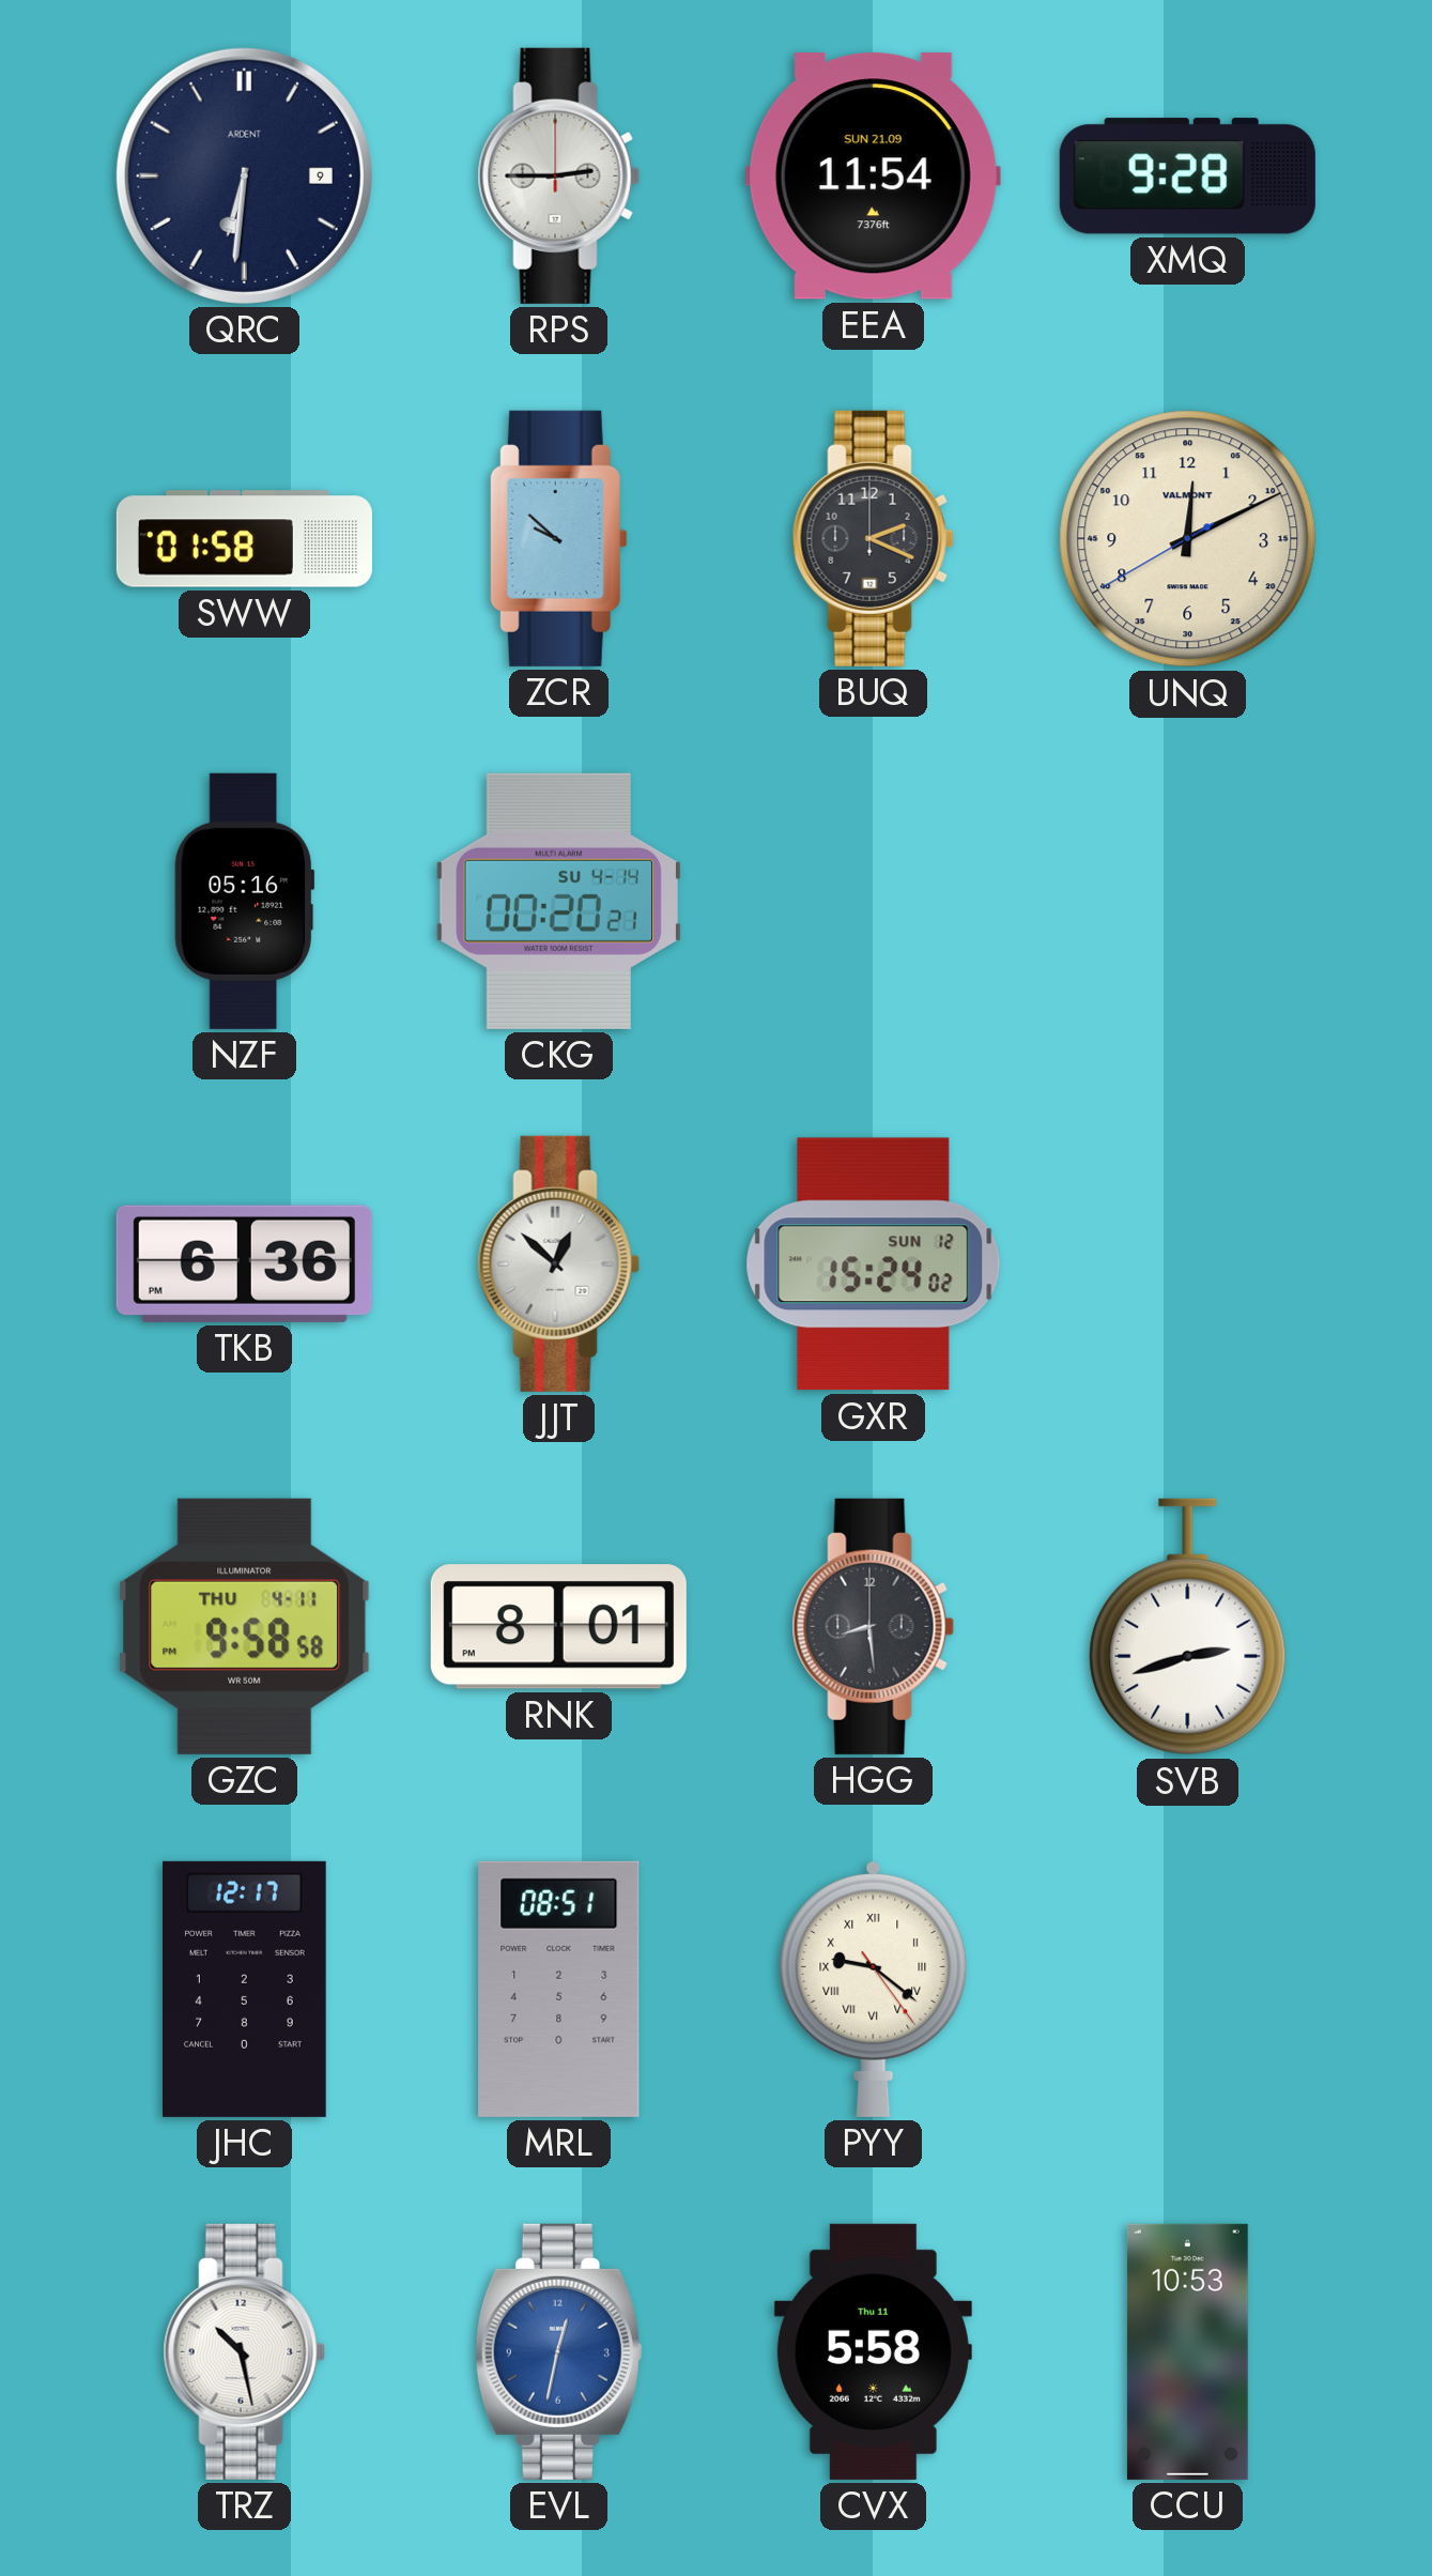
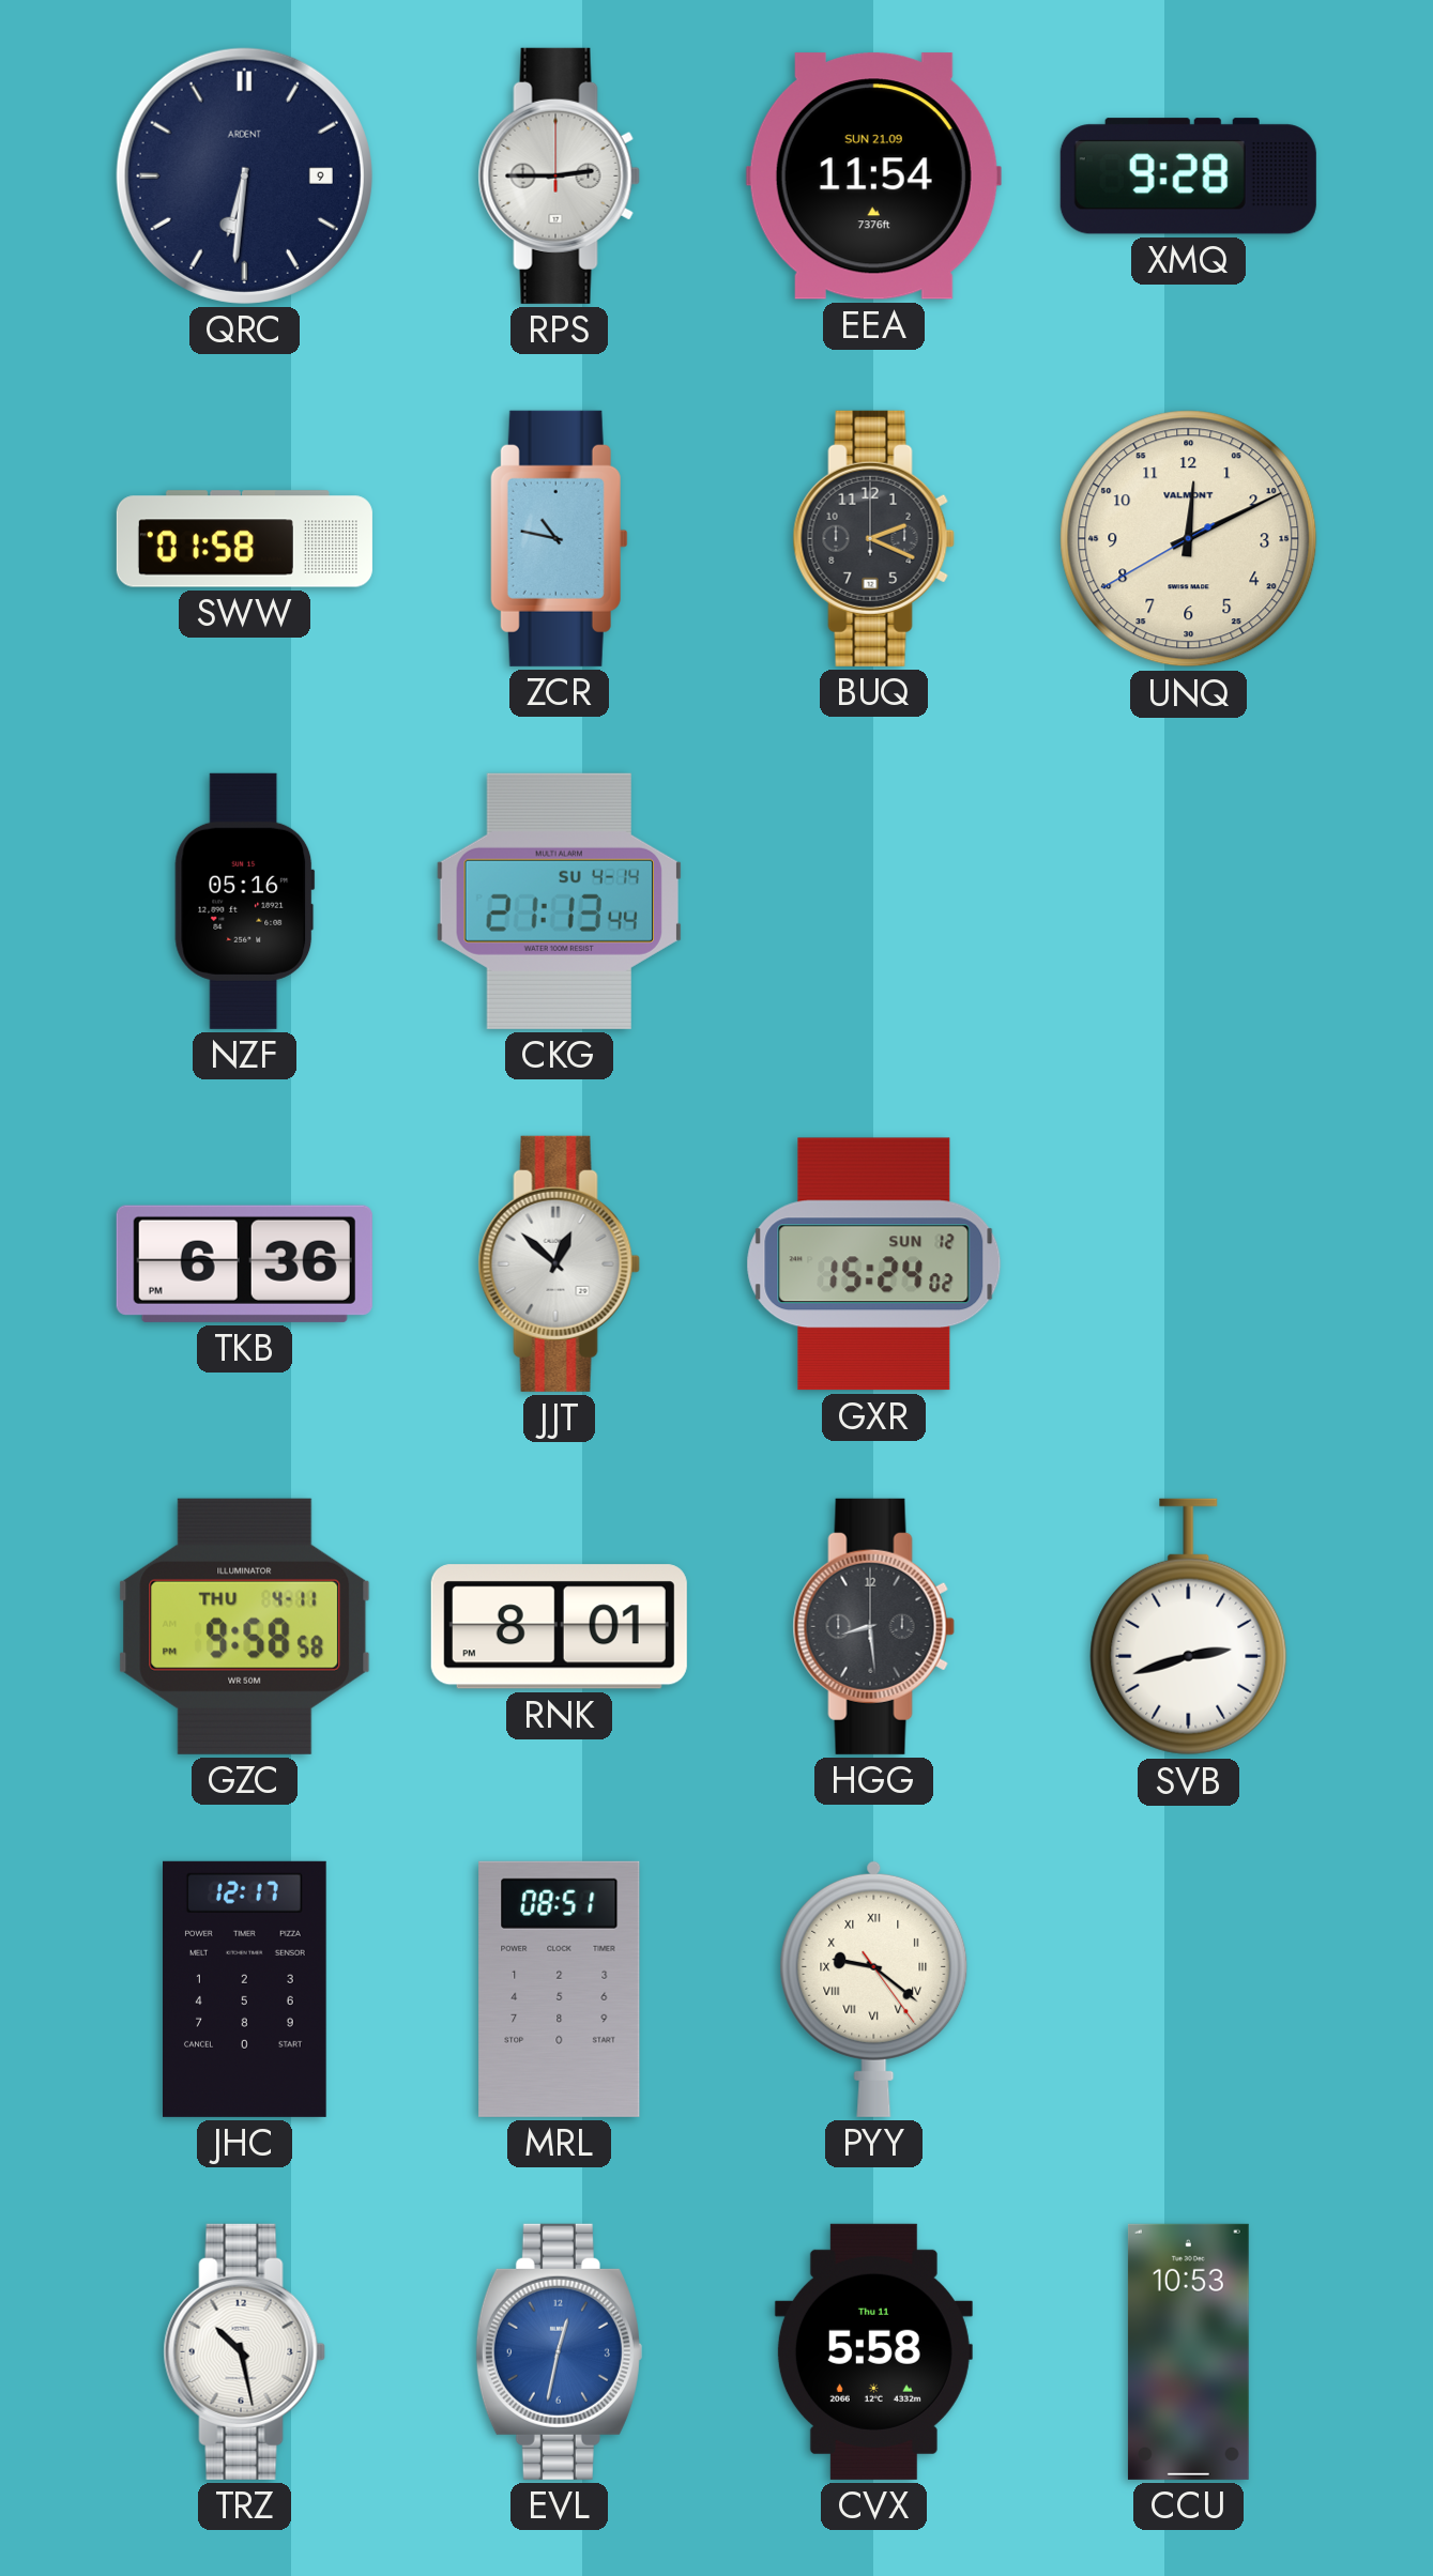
ZCR: 9:52 -> 10:47 (559, 538)
CKG: 00:20 -> 21:13 (559, 901)
